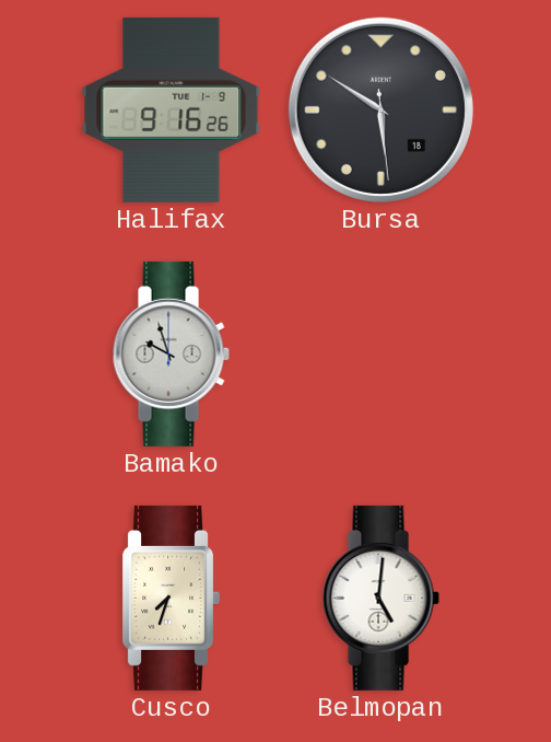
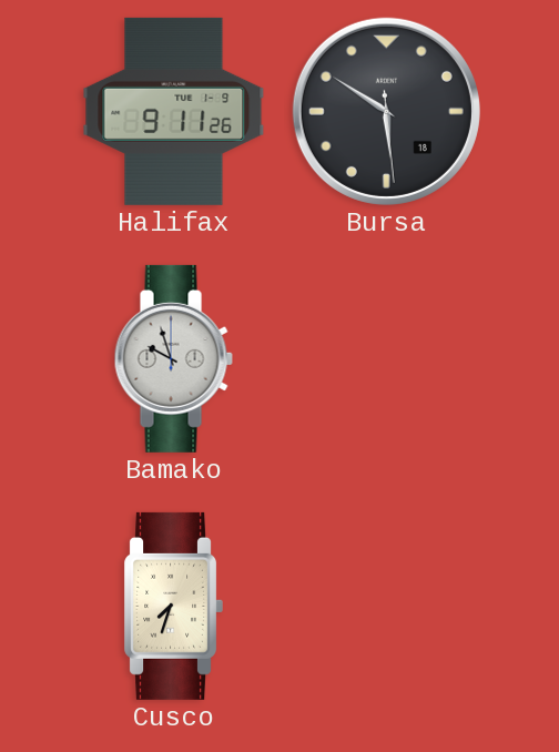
Halifax: 9:16 -> 9:11 (174, 111)
Belmopan: 5:01 -> none (380, 598)
